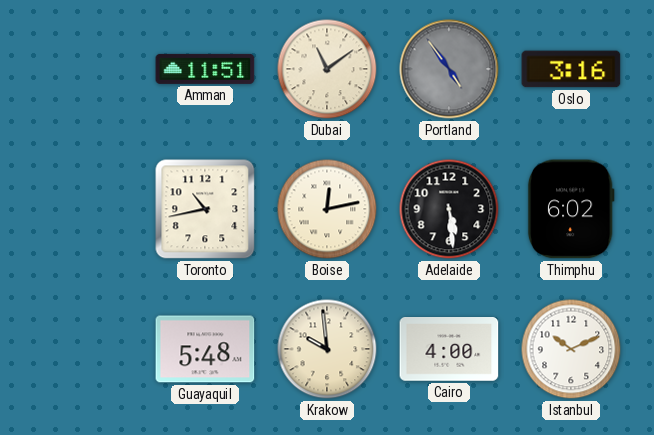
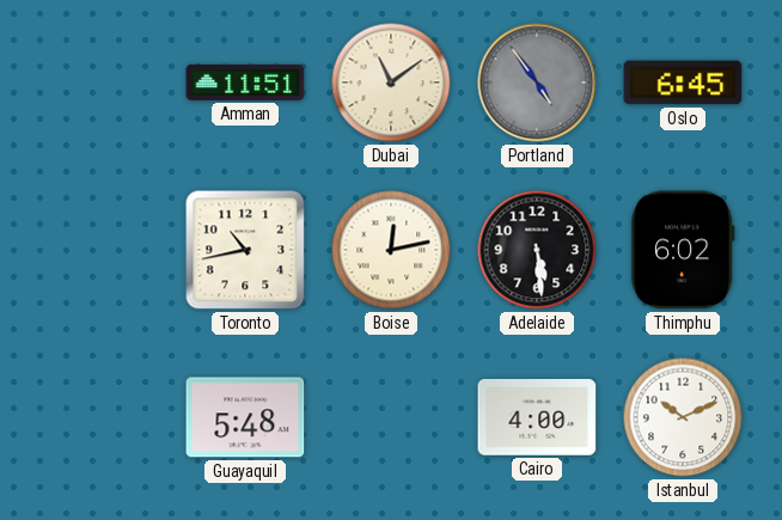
Oslo: 3:16 -> 6:45 (683, 82)
Krakow: 9:59 -> none (327, 349)
